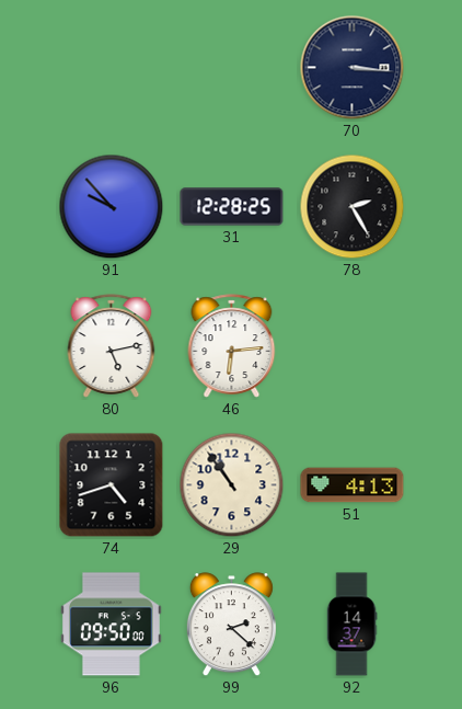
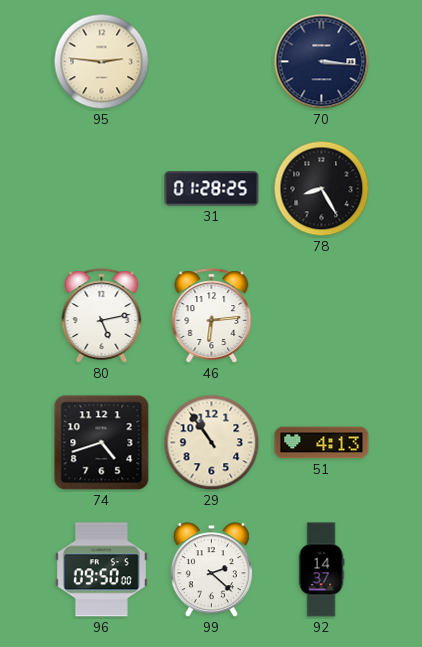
95: none -> 2:46 (102, 62)
91: 9:53 -> none (112, 207)
31: 12:28 -> 01:28 (212, 189)
78: 2:25 -> 8:25 (322, 189)
